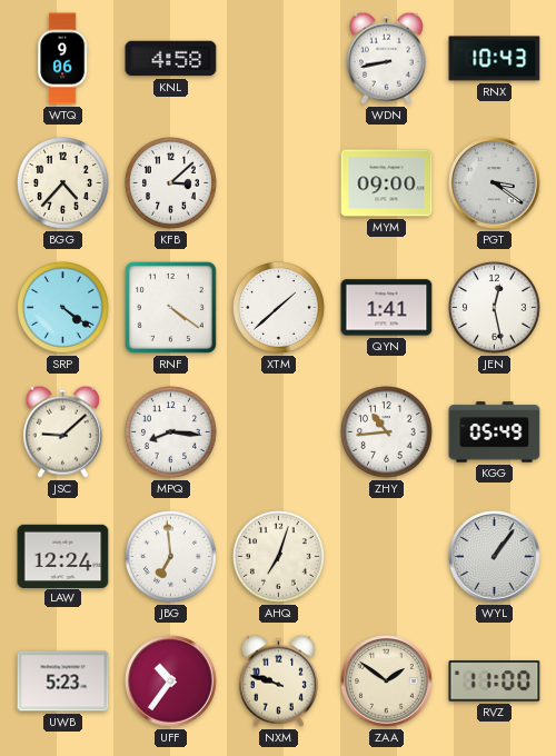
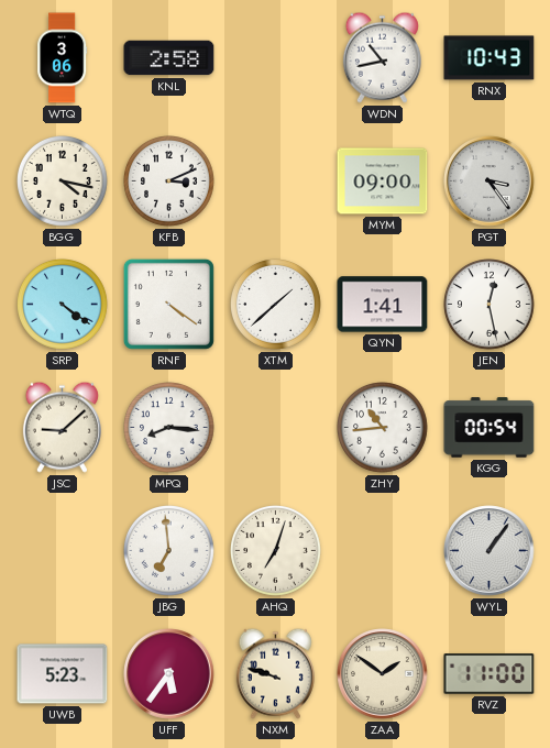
WTQ: 9:06 -> 3:06 (63, 58)
KNL: 4:58 -> 2:58 (169, 58)
WDN: 8:43 -> 10:43 (382, 57)
BGG: 4:37 -> 4:17 (63, 182)
KFB: 3:08 -> 3:11 (169, 182)
PGT: 3:21 -> 3:24 (490, 182)
KGG: 05:49 -> 00:54 (490, 428)
LAW: 12:24 -> none (63, 556)
UFF: 10:36 -> 5:36 (169, 674)
